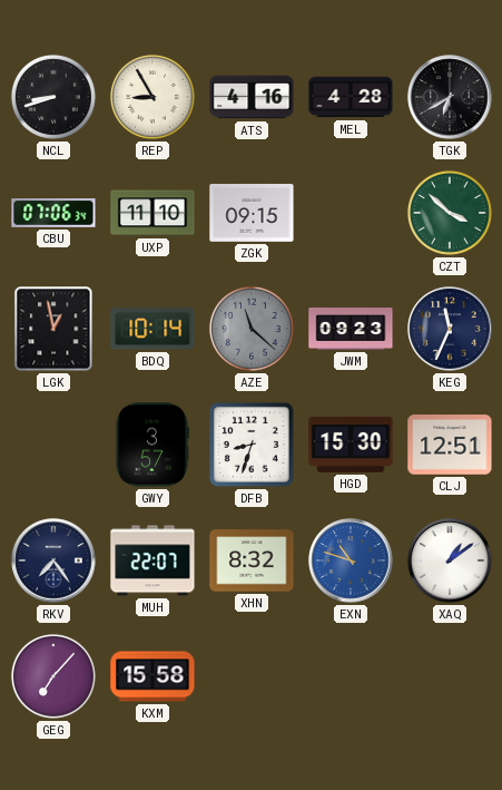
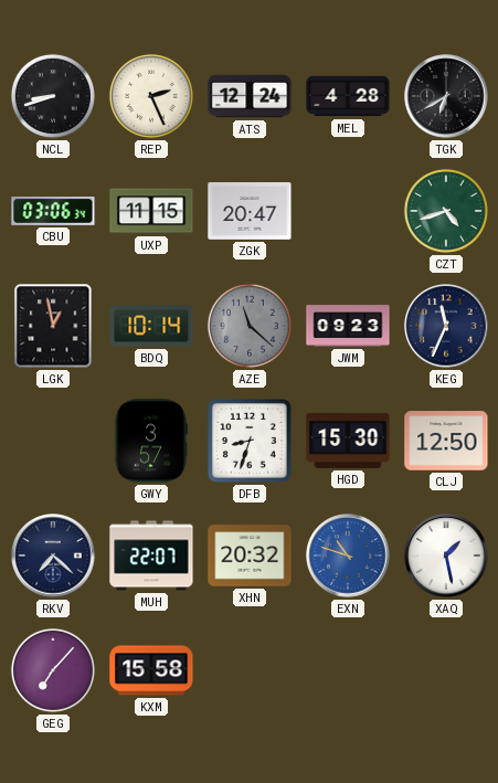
REP: 8:55 -> 2:26 (151, 96)
ATS: 4:16 -> 12:24 (250, 96)
CBU: 07:06 -> 03:06 (53, 212)
UXP: 11:10 -> 11:15 (151, 211)
ZGK: 09:15 -> 20:47 (250, 212)
CZT: 3:52 -> 4:42 (446, 211)
CLJ: 12:51 -> 12:50 (446, 441)
RKV: 7:24 -> 7:22 (53, 555)
XHN: 8:32 -> 20:32 (250, 555)
XAQ: 1:09 -> 1:28 (446, 555)
